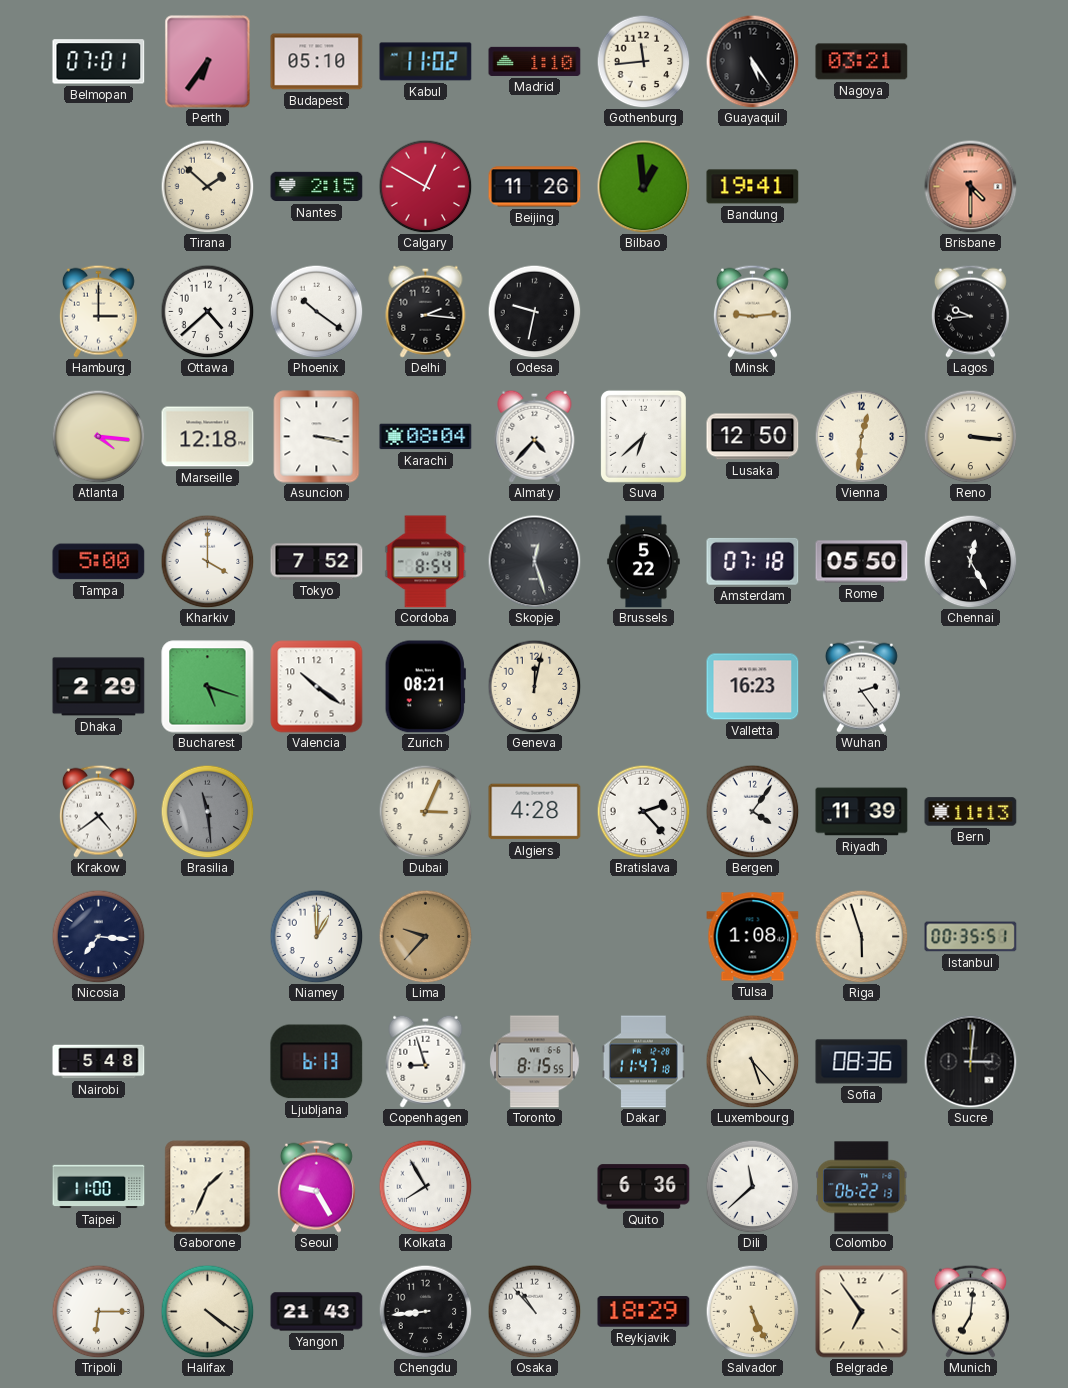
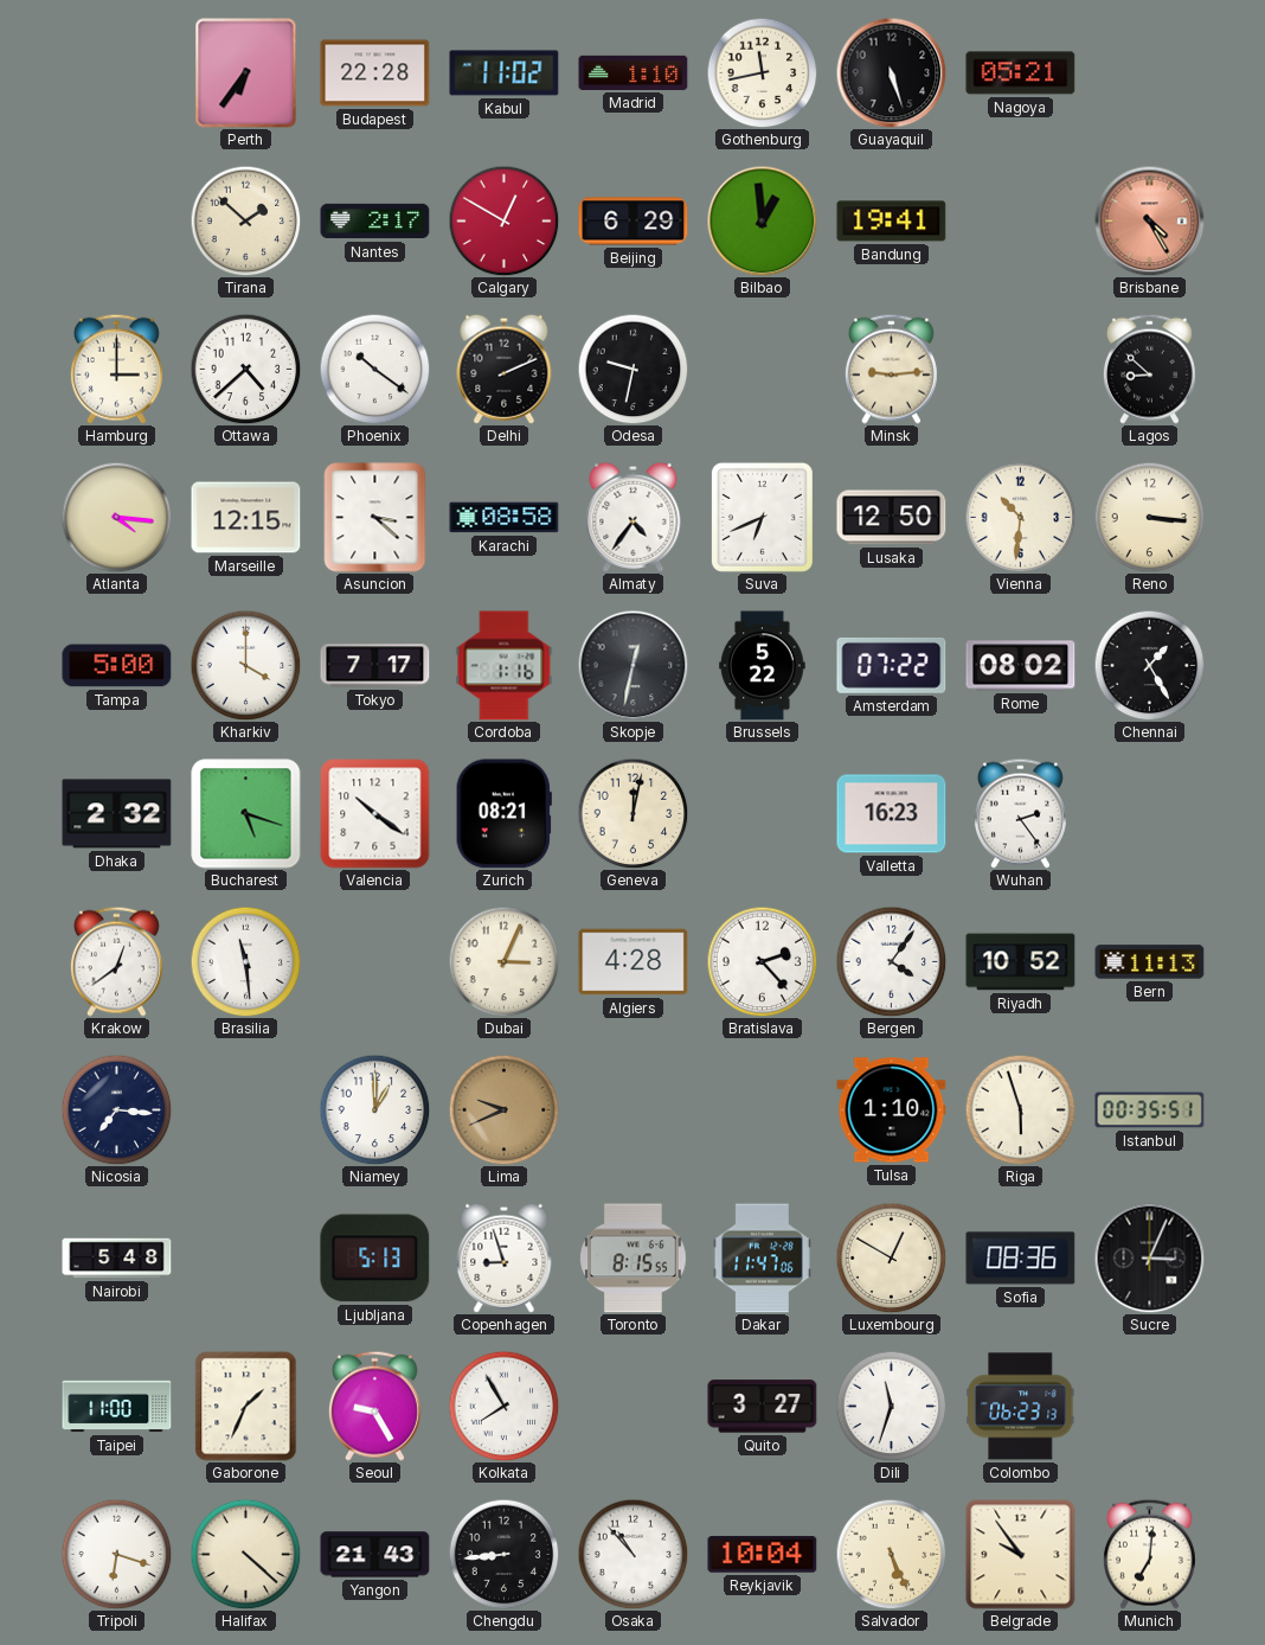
Belmopan: 07:01 -> none (99, 62)
Budapest: 05:10 -> 22:28 (375, 73)
Gothenburg: 11:44 -> 11:43 (762, 72)
Guayaquil: 5:24 -> 5:27 (891, 72)
Nagoya: 03:21 -> 05:21 (1021, 73)
Nantes: 2:15 -> 2:17 (375, 222)
Beijing: 11:26 -> 6:29 (634, 222)
Brisbane: 4:30 -> 4:25 (1149, 220)
Delhi: 2:16 -> 2:11 (505, 369)
Lagos: 9:44 -> 8:52 (1149, 369)
Marseille: 12:18 -> 12:15 (246, 518)
Asuncion: 3:17 -> 3:22 (375, 518)
Karachi: 08:04 -> 08:58 (505, 518)
Almaty: 4:37 -> 4:36 (634, 517)
Suva: 6:38 -> 6:41 (762, 517)
Vienna: 12:31 -> 10:31 (1020, 517)
Tokyo: 7:52 -> 7:17 (375, 666)
Cordoba: 8:54 -> 1:16 (505, 666)
Skopje: 12:27 -> 12:32 (632, 665)
Amsterdam: 07:18 -> 07:22 (892, 665)
Rome: 05:50 -> 08:02 (1021, 666)
Chennai: 12:25 -> 1:25 (1149, 665)
Dhaka: 2:29 -> 2:32 (117, 814)
Krakow: 4:39 -> 12:39 (116, 961)
Brasilia dial: grey -> white (245, 961)
Riyadh: 11:39 -> 10:52 (1021, 962)
Lima: 9:37 -> 9:41 (503, 1109)
Tulsa: 1:08 -> 1:10 (892, 1110)
Ljubljana: 6:13 -> 5:13 (375, 1259)
Dakar: 11:47:18 -> 11:47:06 (762, 1259)
Luxembourg: 5:23 -> 12:50 (891, 1257)
Sucre: 3:01 -> 3:04 (1149, 1257)
Quito: 6:36 -> 3:27 (763, 1407)
Dili: 11:38 -> 11:33 (891, 1406)
Colombo: 06:22 -> 06:23 (1021, 1407)
Tripoli: 6:15 -> 6:18 (116, 1554)
Halifax: 4:21 -> 4:22 (245, 1554)
Reykjavik: 18:29 -> 10:04 (763, 1555)
Belgrade: 6:54 -> 9:54 (1021, 1555)
